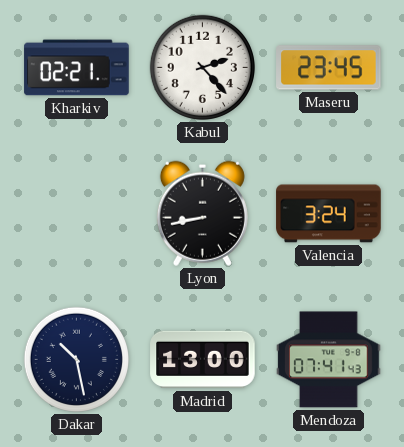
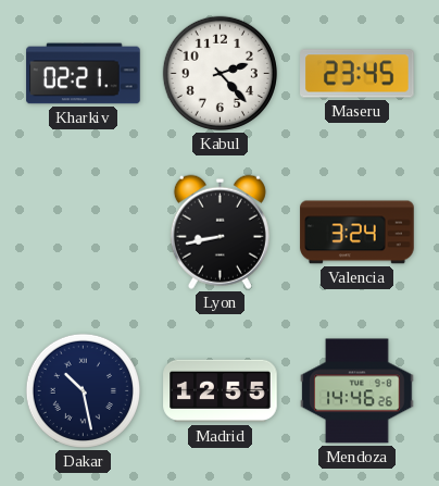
Madrid: 13:00 -> 12:55 (221, 391)
Mendoza: 07:41 -> 14:46 (358, 391)
